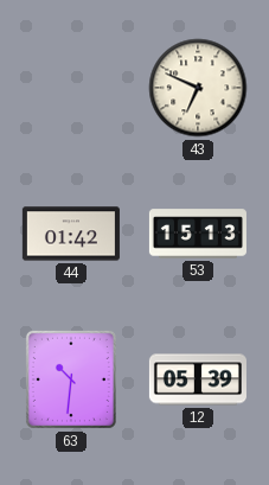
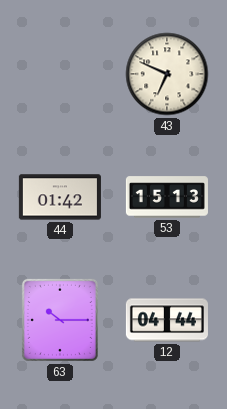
63: 10:31 -> 10:15 (60, 320)
12: 05:39 -> 04:44 (167, 320)
